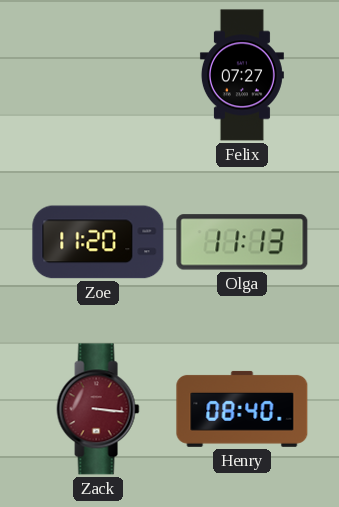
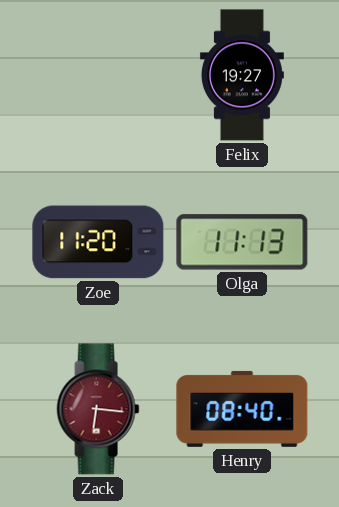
Felix: 07:27 -> 19:27 (242, 75)
Zack: 3:16 -> 6:16 (98, 409)
